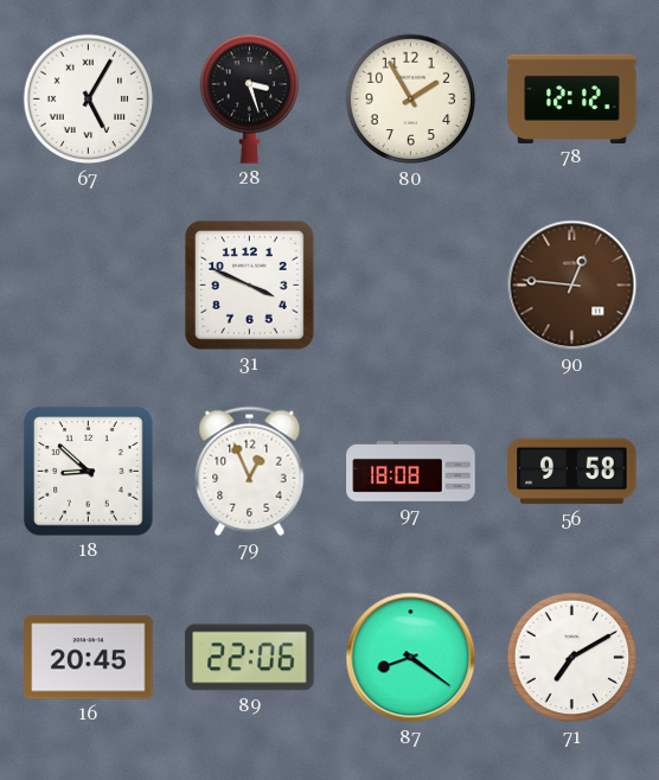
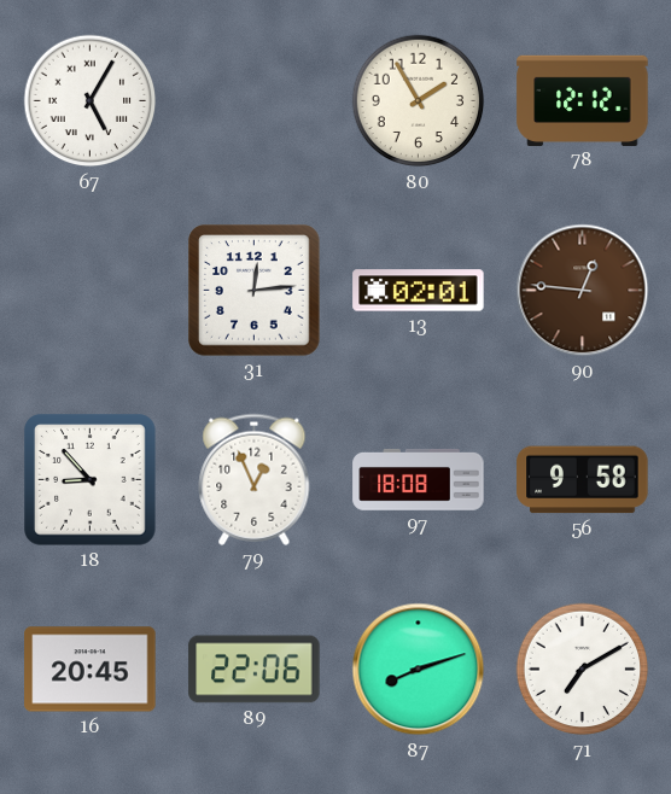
28: 3:27 -> none (249, 98)
31: 3:49 -> 12:14 (255, 291)
13: none -> 02:01 (419, 291)
18: 8:52 -> 8:53 (91, 480)
87: 8:21 -> 8:12 (419, 670)
